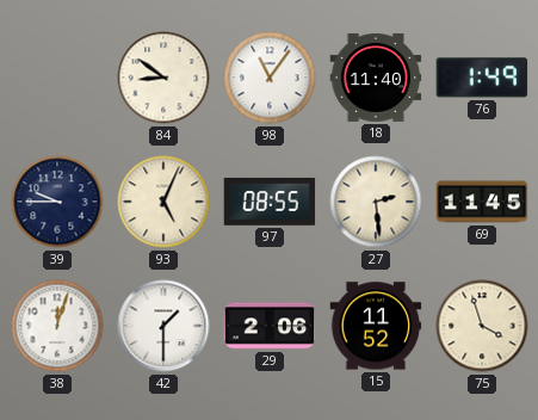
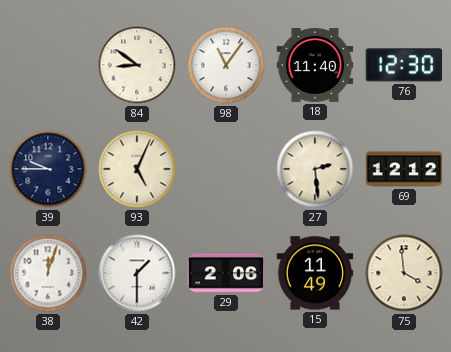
76: 1:49 -> 12:30 (404, 65)
97: 08:55 -> none (270, 202)
69: 11:45 -> 12:12 (404, 169)
15: 11:52 -> 11:49 (315, 273)
75: 3:57 -> 3:59 (404, 273)
